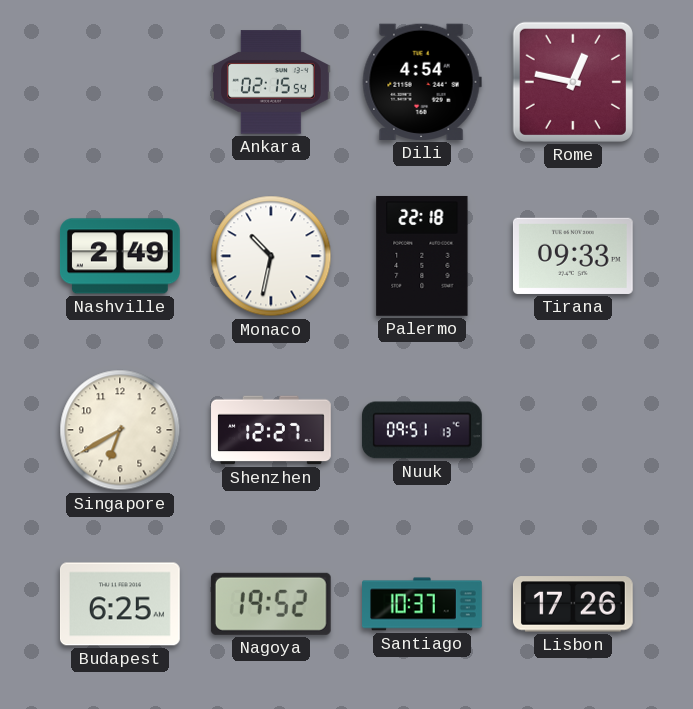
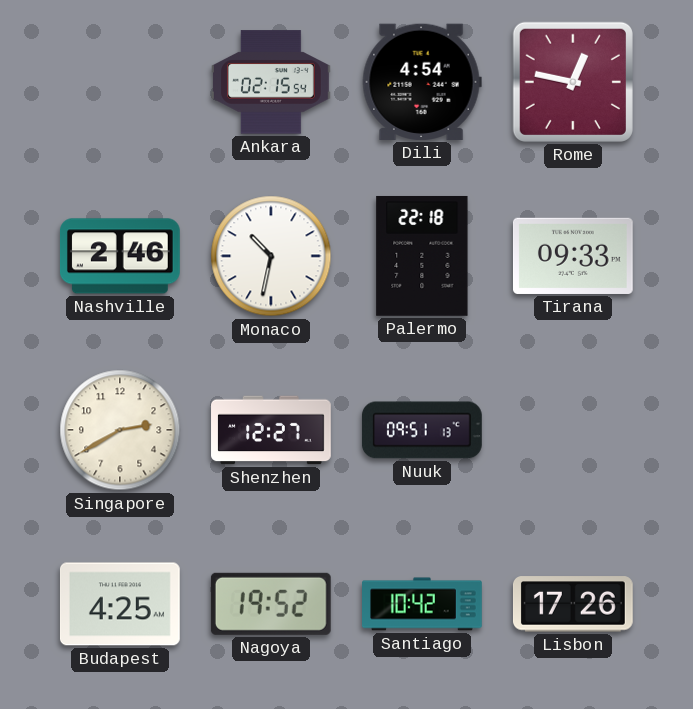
Nashville: 2:49 -> 2:46 (120, 256)
Singapore: 6:40 -> 2:40 (120, 430)
Budapest: 6:25 -> 4:25 (120, 604)
Santiago: 10:37 -> 10:42 (423, 604)
